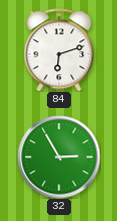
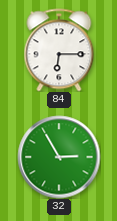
84: 6:12 -> 6:15 (59, 50)
